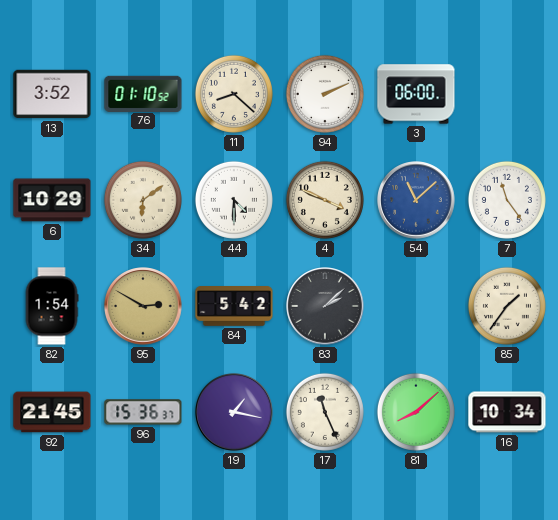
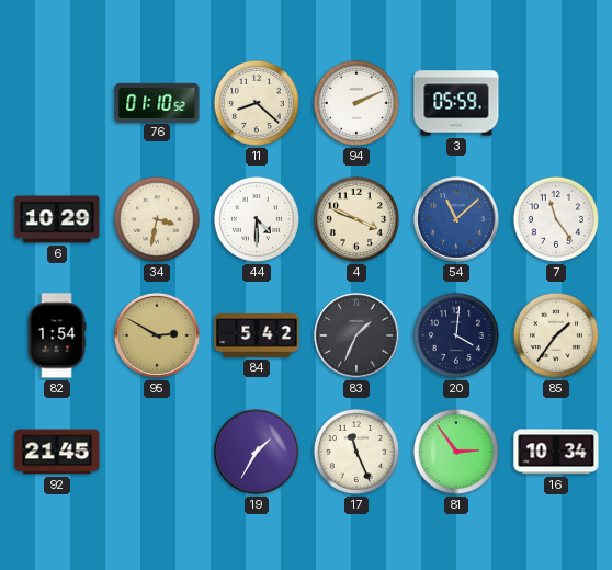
13: 3:52 -> none (52, 94)
3: 06:00 -> 05:59 (456, 103)
34: 6:09 -> 3:32 (157, 219)
83: 2:08 -> 1:34 (356, 335)
20: none -> 4:01 (456, 335)
96: 15:36 -> none (143, 412)
19: 1:17 -> 1:35 (257, 452)
81: 8:08 -> 2:54 (456, 452)
